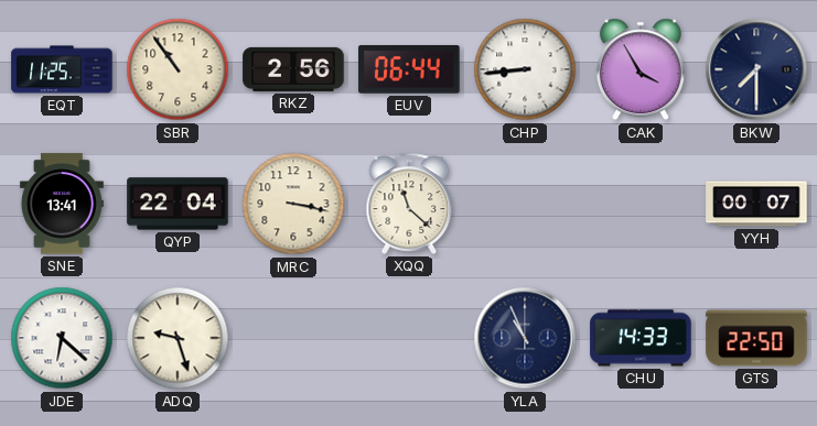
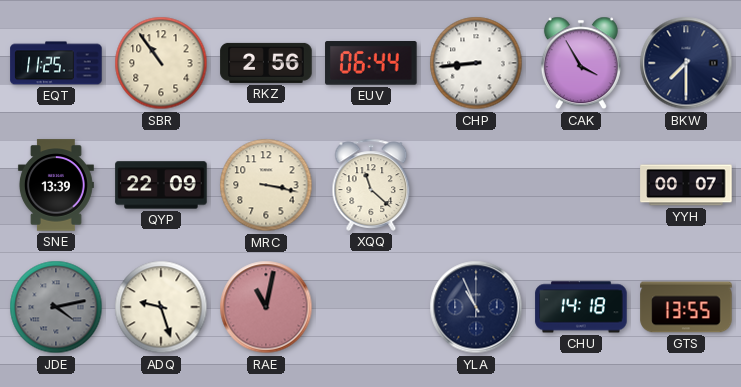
SNE: 13:41 -> 13:39 (56, 185)
QYP: 22:04 -> 22:09 (161, 185)
JDE: 6:22 -> 4:13 (56, 307)
JDE dial: white -> grey (56, 307)
RAE: none -> 11:02 (266, 307)
CHU: 14:33 -> 14:18 (581, 307)
GTS: 22:50 -> 13:55 (686, 307)
